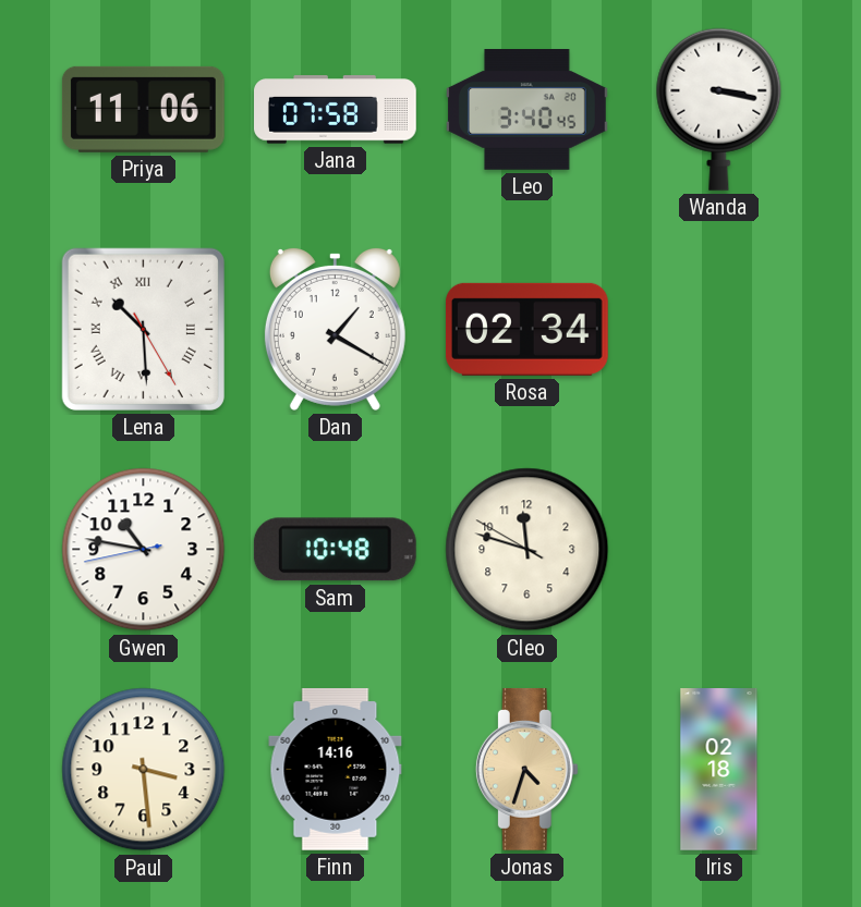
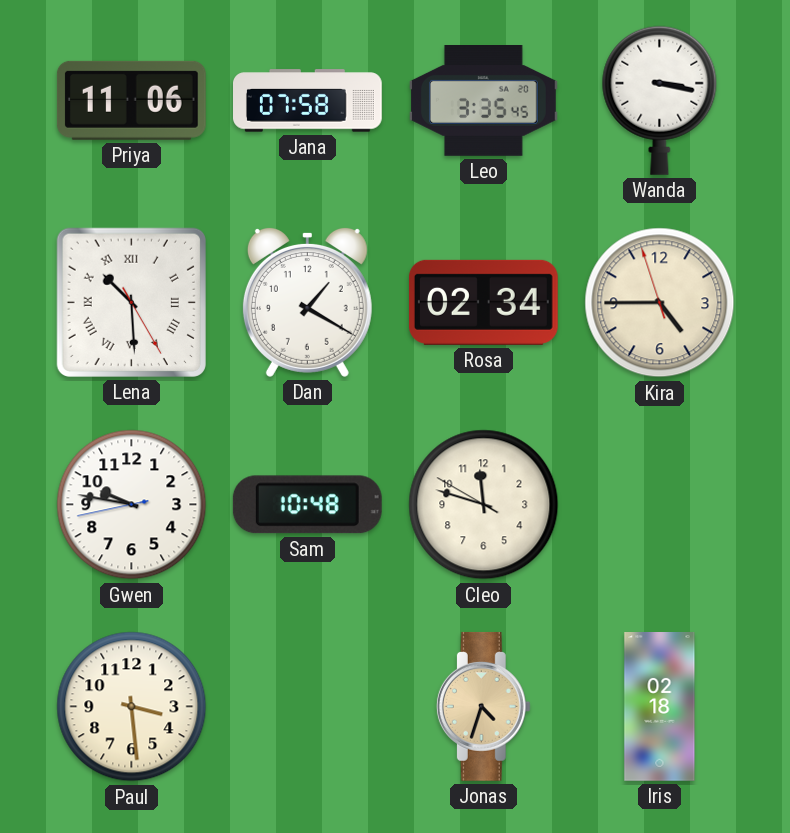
Leo: 3:40 -> 3:35 (484, 101)
Kira: none -> 4:44 (660, 303)
Gwen: 10:46 -> 9:46 (132, 505)
Finn: 14:16 -> none (336, 770)
